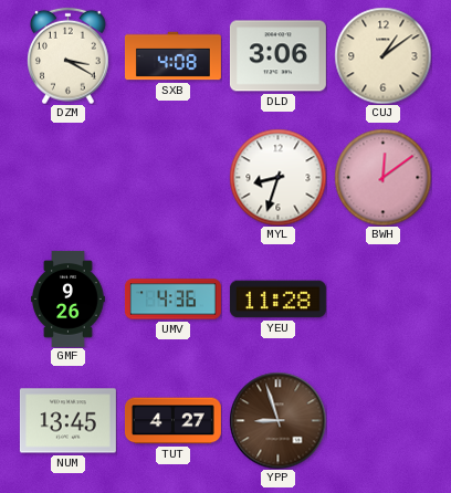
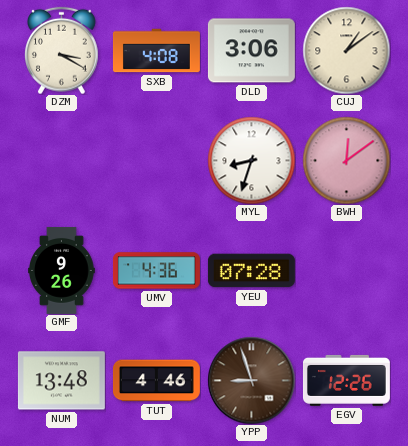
YEU: 11:28 -> 07:28 (251, 271)
NUM: 13:45 -> 13:48 (61, 381)
TUT: 4:27 -> 4:46 (156, 381)
EGV: none -> 12:26 (346, 380)
